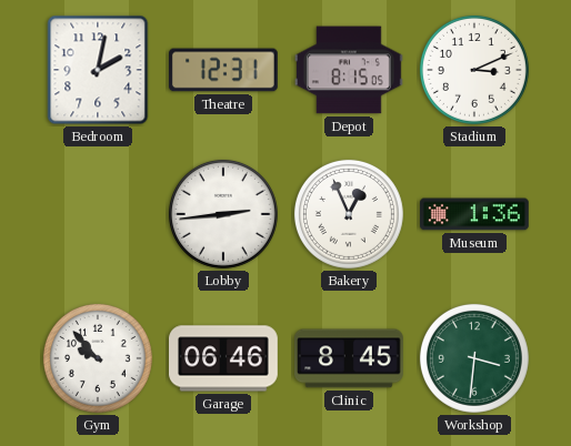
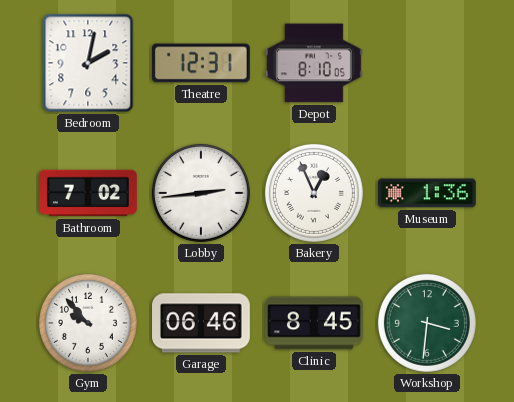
Depot: 8:15 -> 8:10 (314, 63)
Stadium: 3:11 -> none (474, 70)
Bathroom: none -> 7:02 (89, 193)
